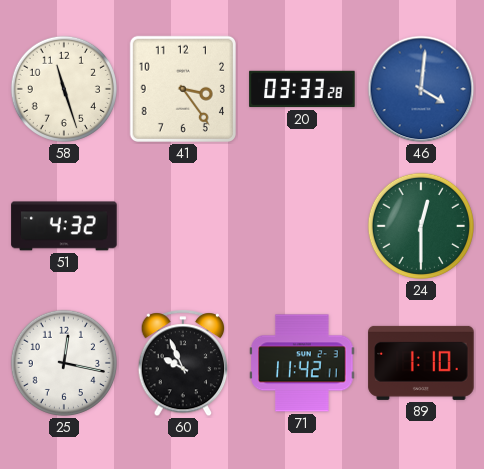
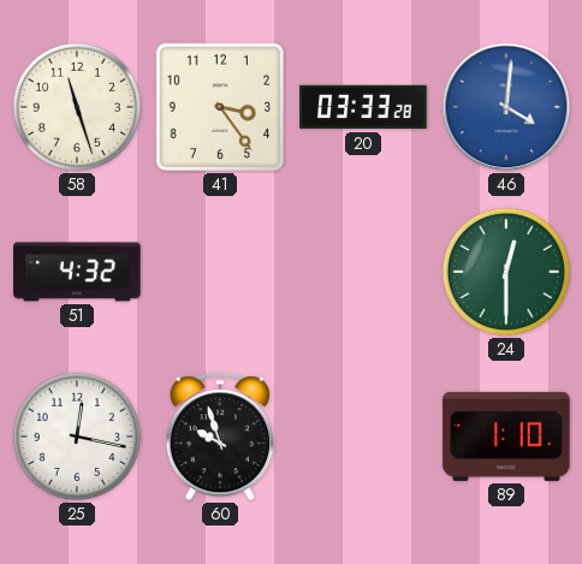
60: 9:56 -> 9:57 (220, 438)
71: 11:42 -> none (302, 363)
